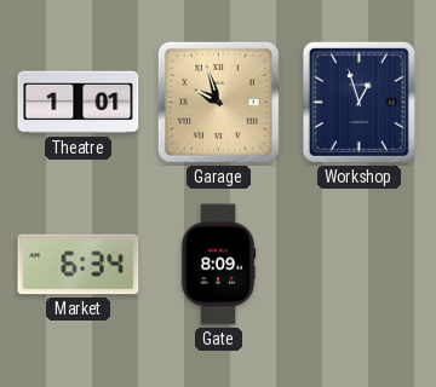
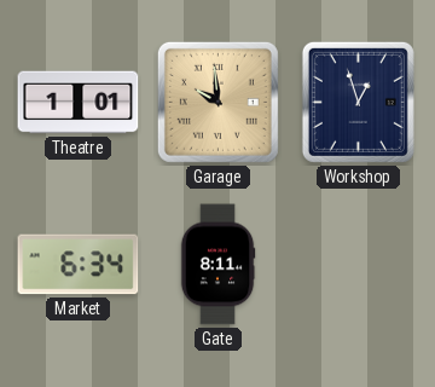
Garage: 9:57 -> 9:59 (217, 102)
Gate: 8:09 -> 8:11 (217, 265)
